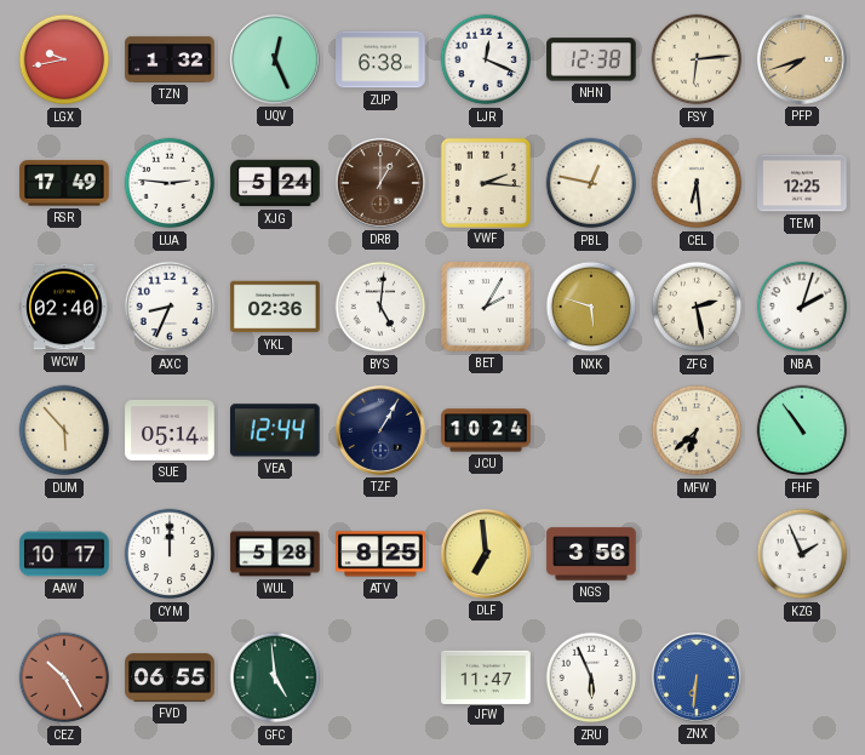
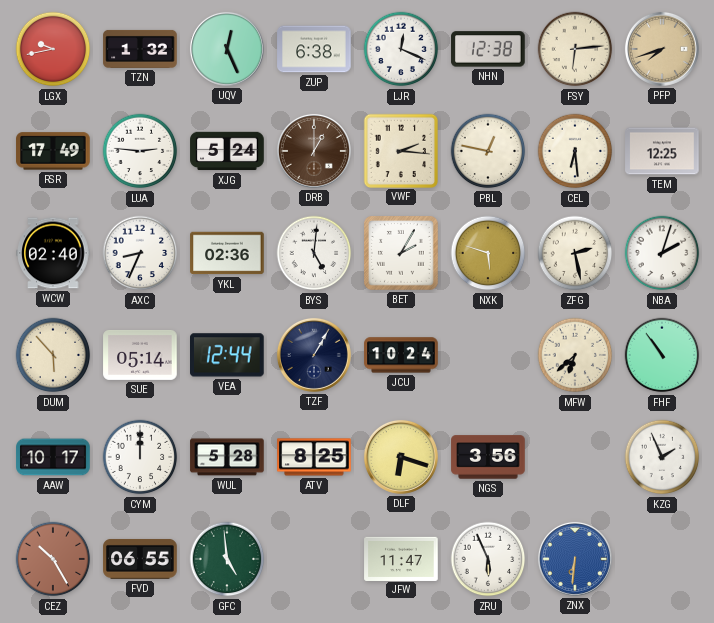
DLF: 6:59 -> 6:18 (401, 457)
